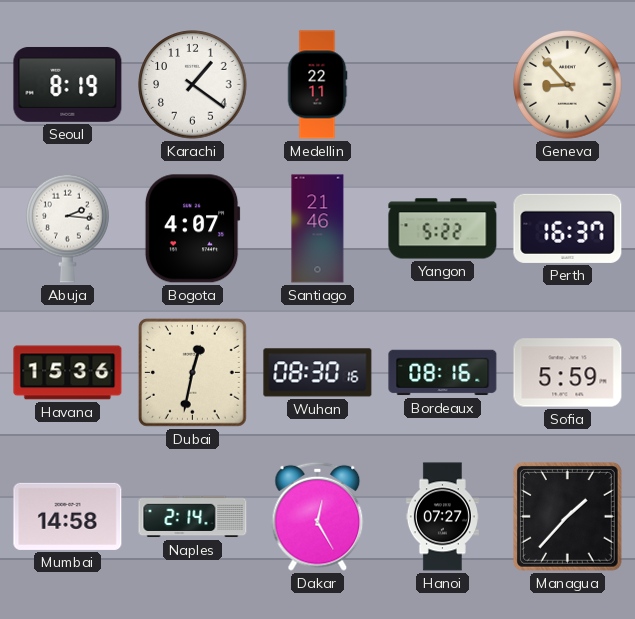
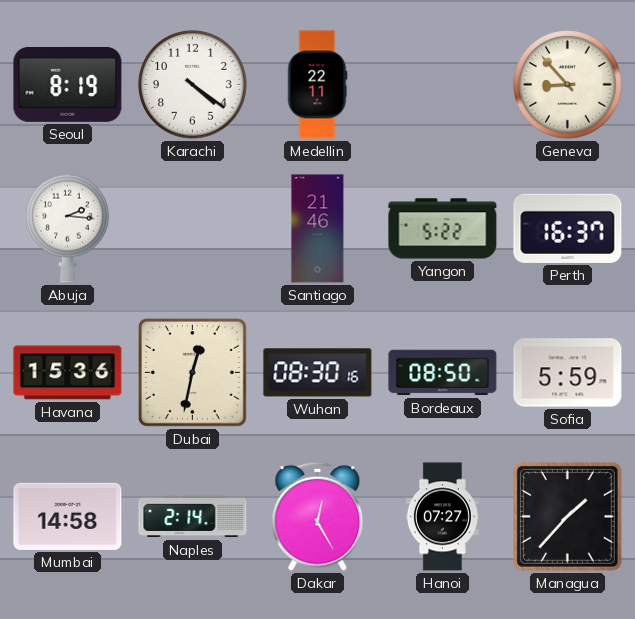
Karachi: 1:21 -> 4:21 (193, 85)
Bogota: 4:07 -> none (192, 229)
Bordeaux: 08:16 -> 08:50 (443, 373)
